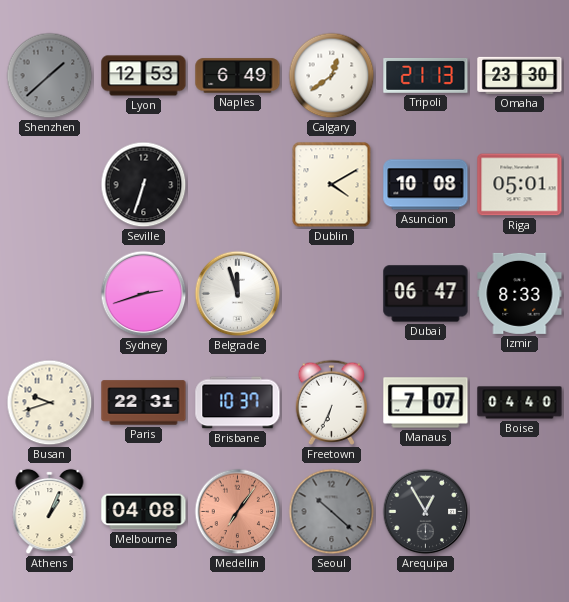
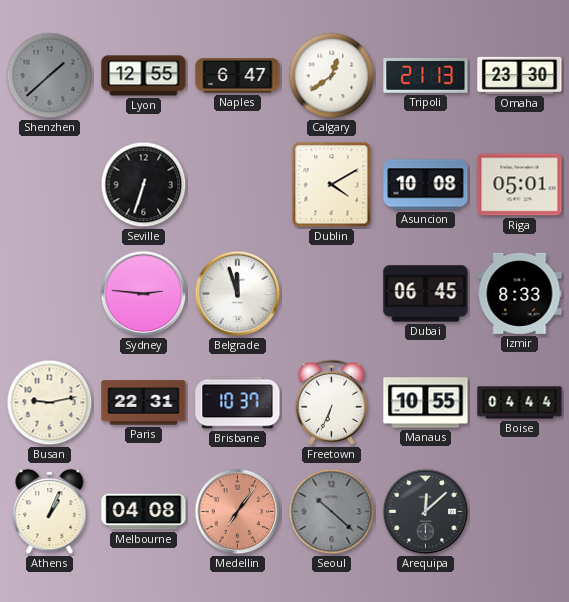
Lyon: 12:53 -> 12:55 (144, 76)
Naples: 6:49 -> 6:47 (238, 76)
Sydney: 2:42 -> 2:46 (144, 294)
Dubai: 06:47 -> 06:45 (426, 294)
Busan: 9:42 -> 9:13 (50, 403)
Manaus: 7:07 -> 10:55 (426, 403)
Boise: 04:40 -> 04:44 (520, 403)
Arequipa: 12:55 -> 12:08 (426, 512)
